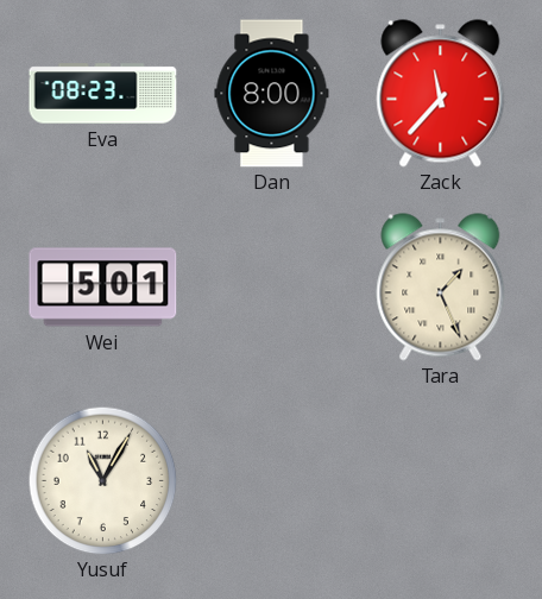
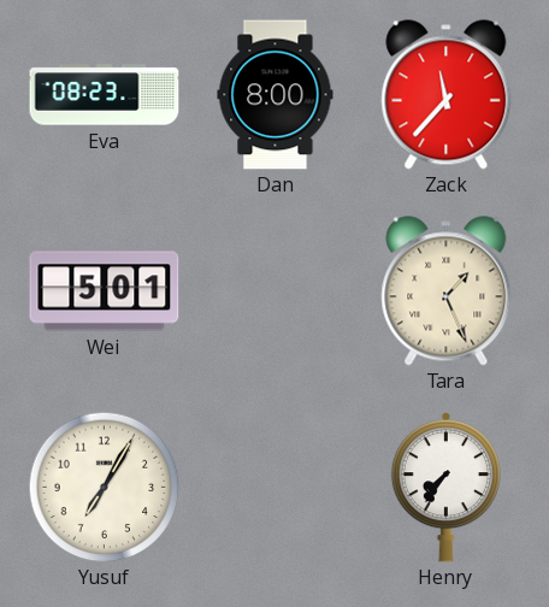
Yusuf: 11:05 -> 7:05 (104, 487)
Henry: none -> 7:36 (445, 488)
